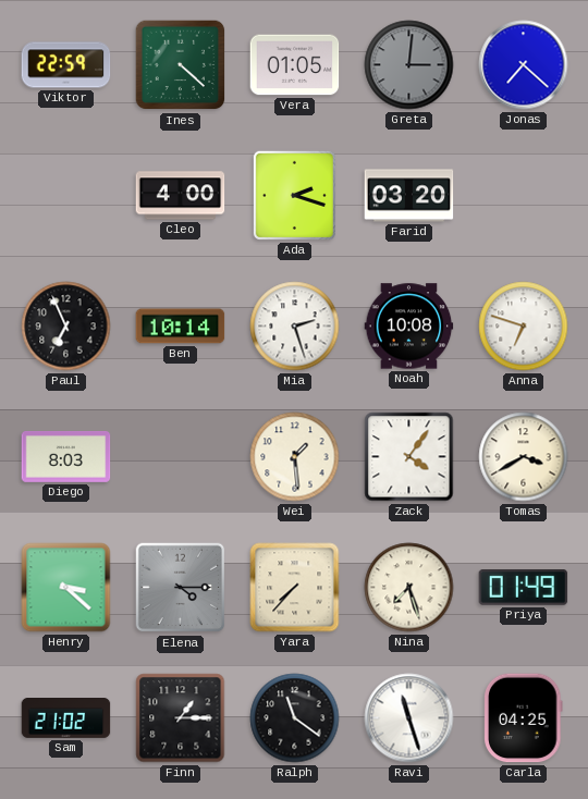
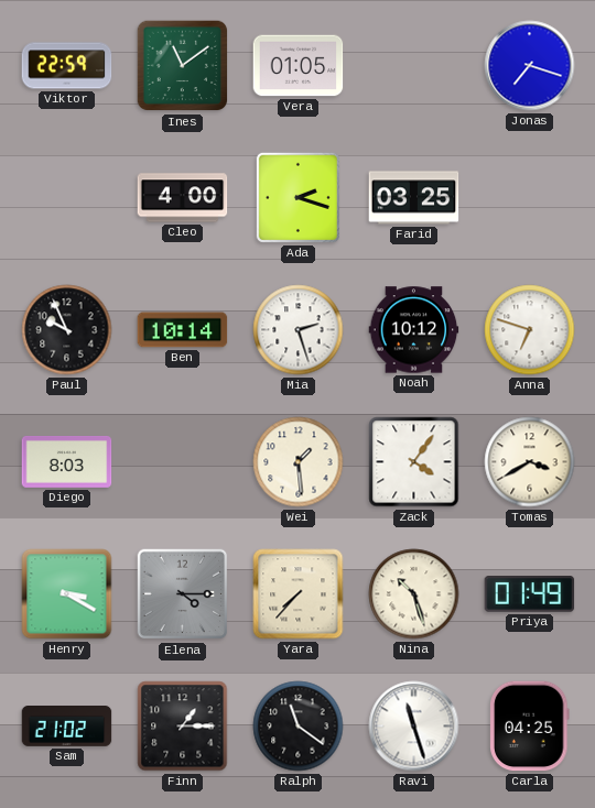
Ines: 4:22 -> 11:09 (183, 66)
Greta: 3:01 -> none (409, 65)
Jonas: 7:22 -> 7:18 (530, 66)
Farid: 03:20 -> 03:25 (414, 198)
Paul: 6:56 -> 9:56 (67, 330)
Noah: 10:08 -> 10:12 (414, 330)
Henry: 3:22 -> 3:20 (67, 594)
Nina: 7:27 -> 10:27 (414, 594)
